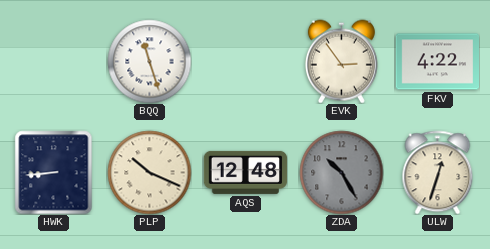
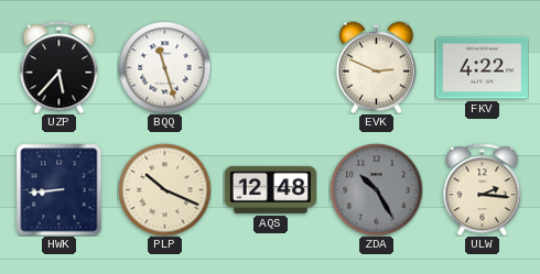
UZP: none -> 5:37 (60, 67)
EVK: 2:54 -> 2:49 (376, 67)
ULW: 12:33 -> 2:16 (483, 189)
